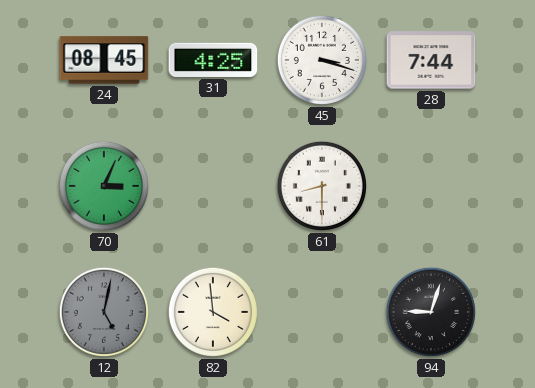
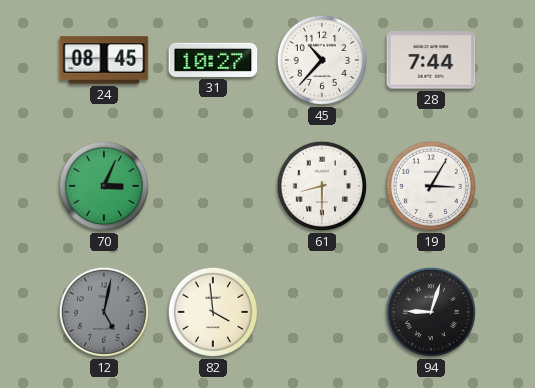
31: 4:25 -> 10:27 (213, 60)
45: 3:18 -> 10:37 (322, 60)
19: none -> 3:05 (431, 186)
